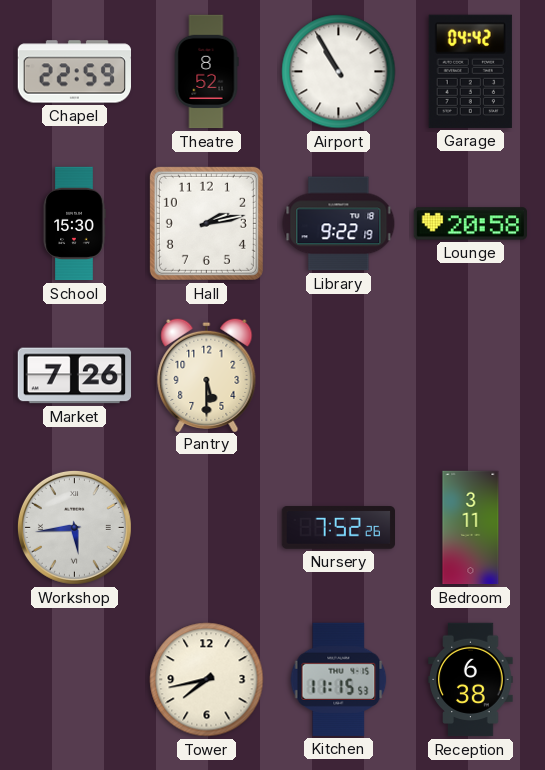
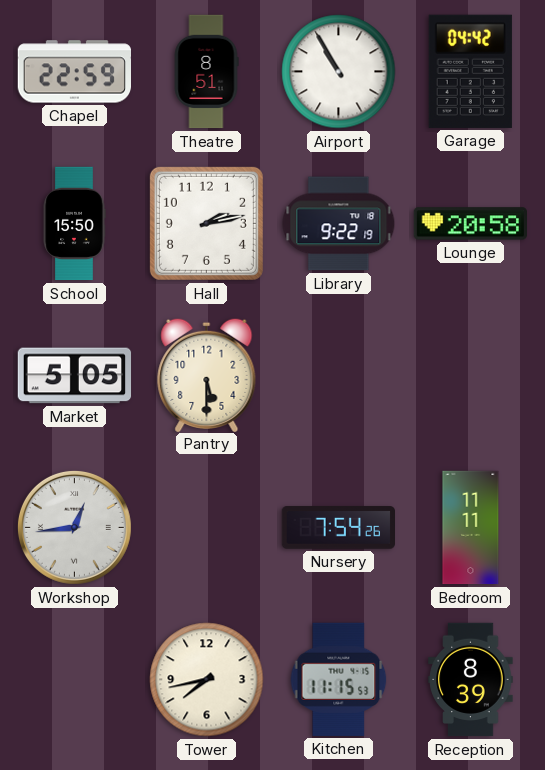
Theatre: 8:52 -> 8:51 (206, 72)
School: 15:30 -> 15:50 (74, 224)
Market: 7:26 -> 5:05 (75, 376)
Workshop: 5:44 -> 12:44 (74, 527)
Nursery: 7:52 -> 7:54 (338, 528)
Bedroom: 3:11 -> 11:11 (471, 528)
Reception: 6:38 -> 8:39 (471, 680)
